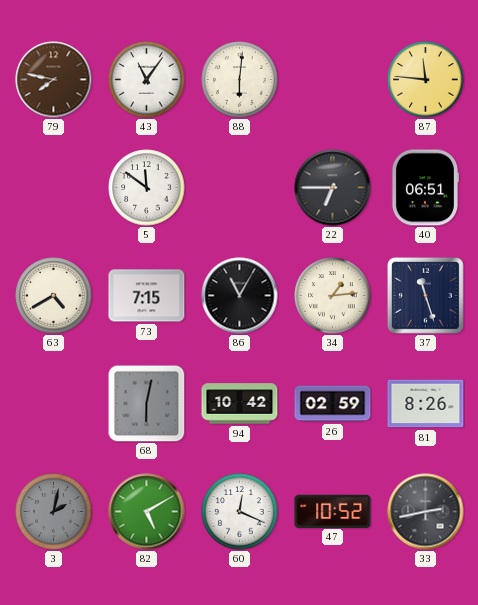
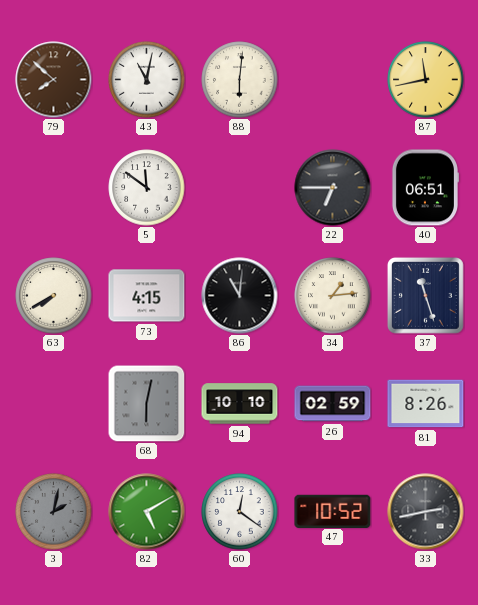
79: 7:47 -> 7:52 (54, 80)
43: 11:06 -> 11:02 (147, 80)
87: 11:46 -> 11:43 (426, 80)
63: 4:40 -> 7:40 (54, 296)
73: 7:15 -> 4:15 (147, 296)
86: 11:05 -> 11:01 (240, 296)
94: 10:42 -> 10:10 (240, 404)
60: 12:19 -> 12:21 (240, 512)
